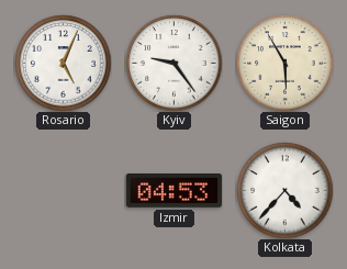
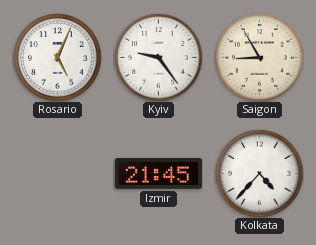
Saigon: 5:55 -> 8:55 (259, 57)
Izmir: 04:53 -> 21:45 (158, 174)
